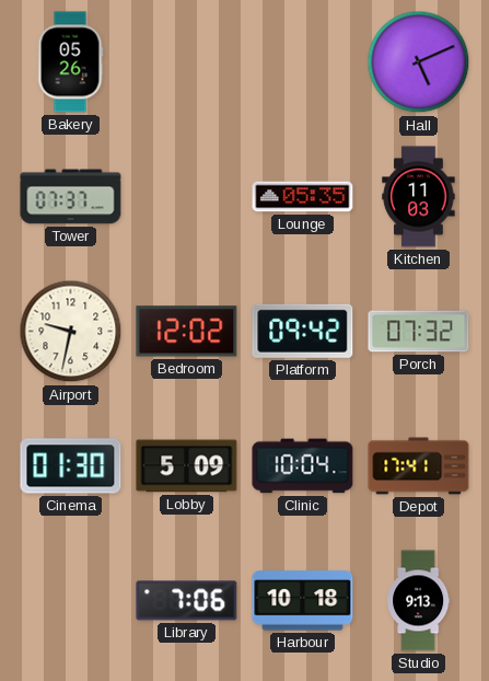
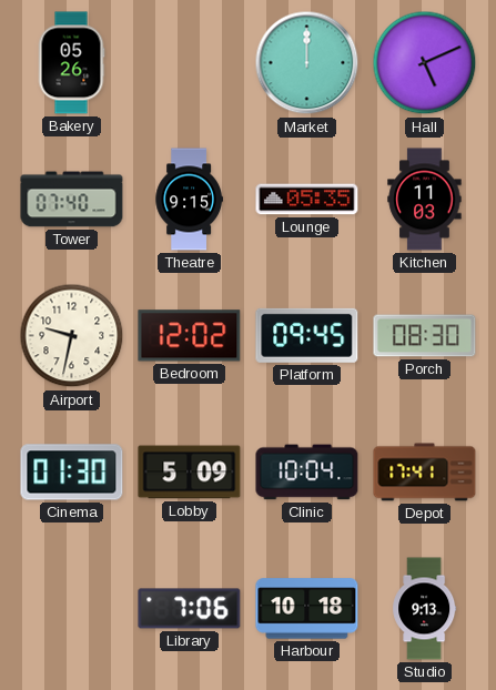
Market: none -> 12:00 (307, 63)
Tower: 07:37 -> 07:40 (72, 200)
Theatre: none -> 9:15 (189, 200)
Platform: 09:42 -> 09:45 (307, 335)
Porch: 07:32 -> 08:30 (425, 336)
